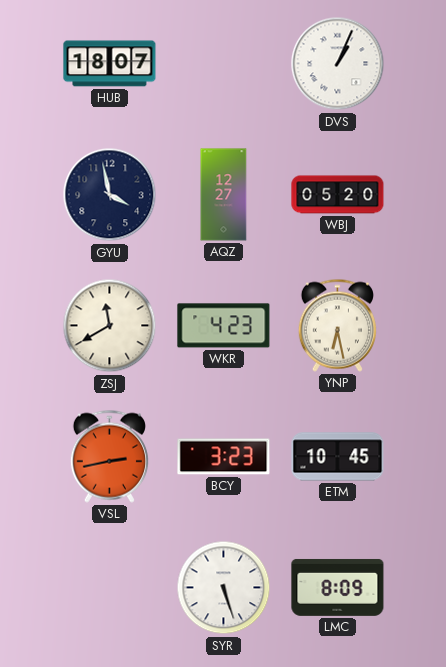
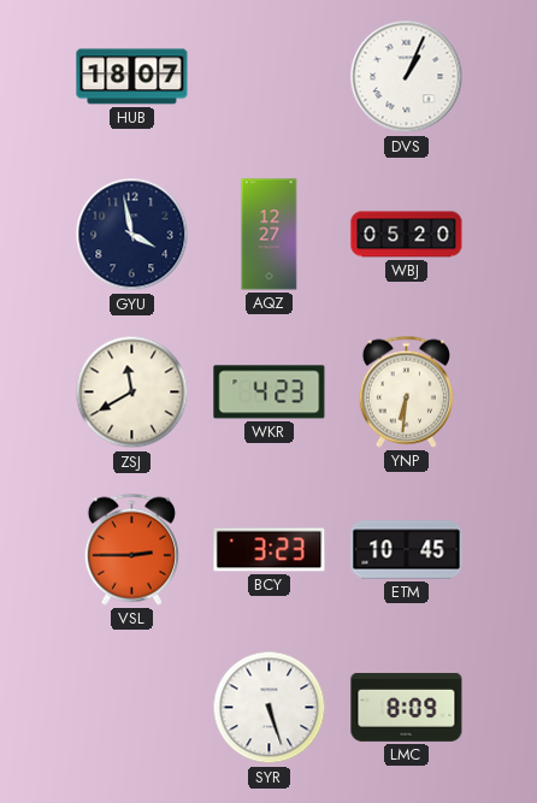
YNP: 6:28 -> 6:31 (406, 391)
VSL: 2:43 -> 2:45 (131, 549)
